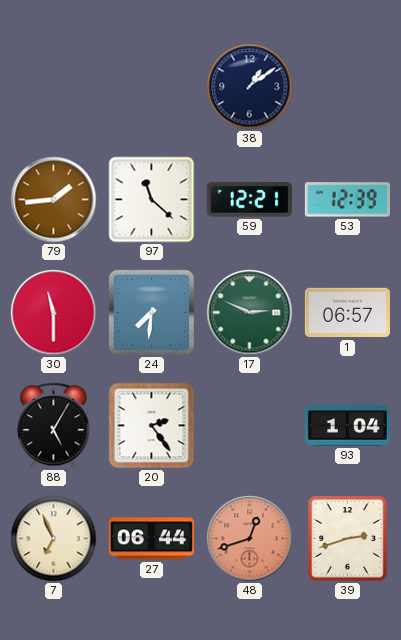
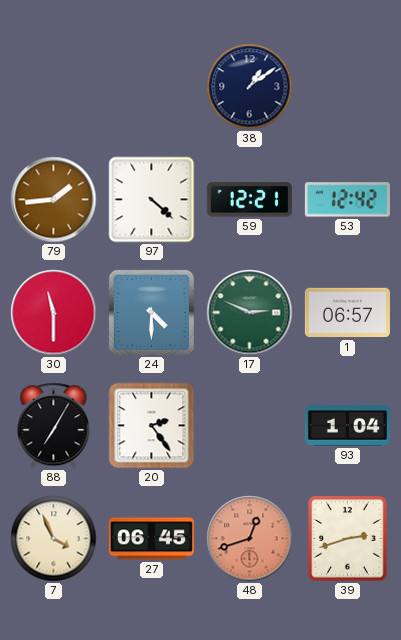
97: 11:22 -> 4:22 (152, 200)
53: 12:39 -> 12:42 (347, 200)
24: 7:31 -> 4:30 (151, 312)
88: 5:05 -> 7:05 (54, 426)
7: 6:56 -> 3:56 (54, 539)
27: 06:44 -> 06:45 (151, 539)
